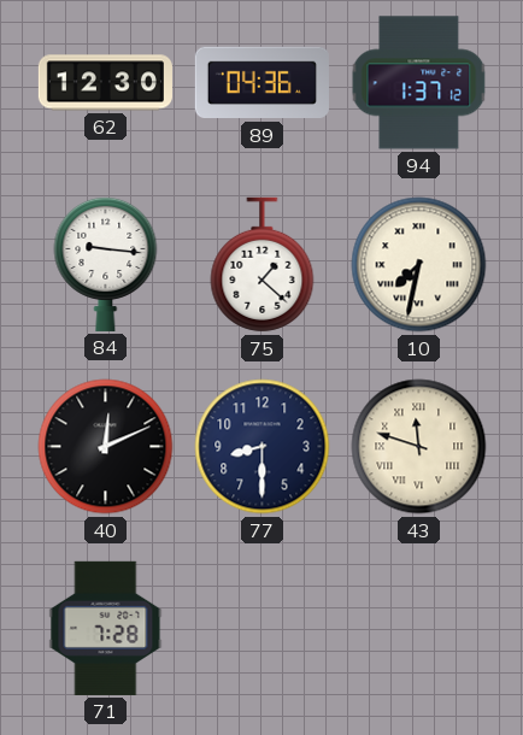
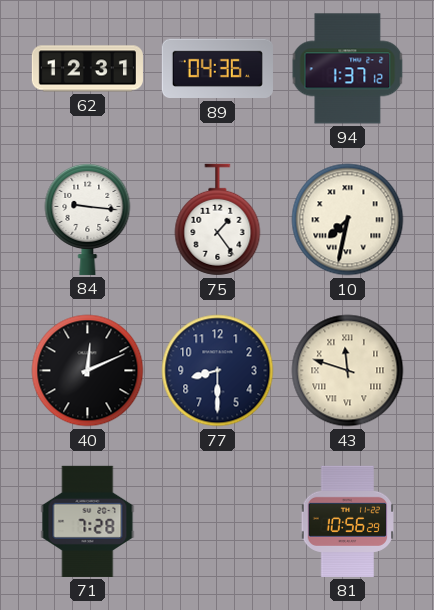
62: 12:30 -> 12:31 (87, 69)
75: 1:22 -> 1:24 (218, 220)
81: none -> 10:56 (347, 521)
